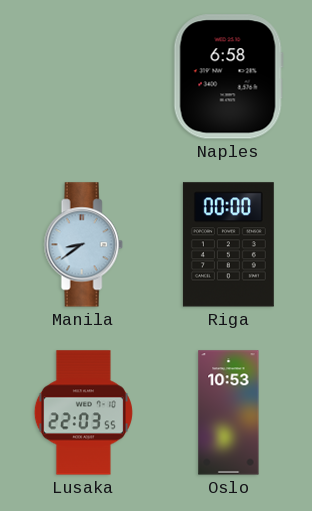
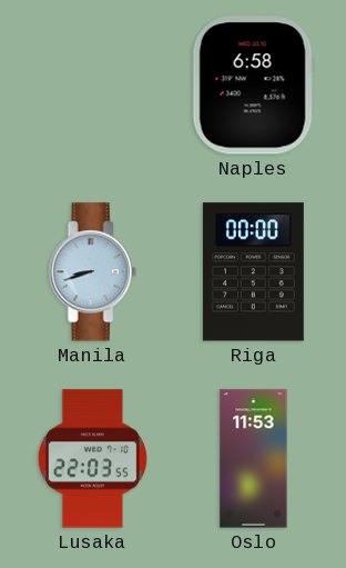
Manila: 8:39 -> 8:42 (92, 272)
Oslo: 10:53 -> 11:53 (254, 459)
